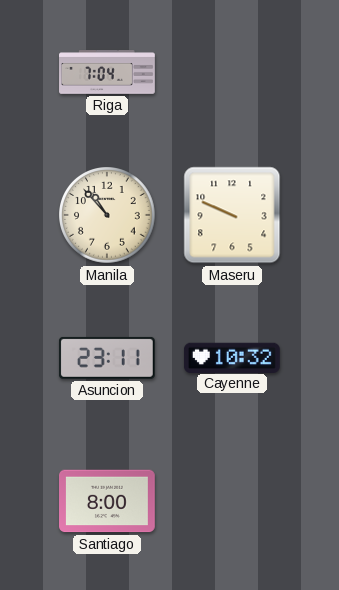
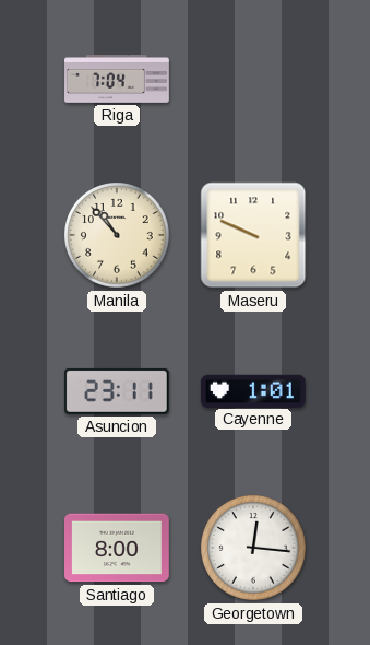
Cayenne: 10:32 -> 1:01 (253, 390)
Georgetown: none -> 12:16 (254, 549)
